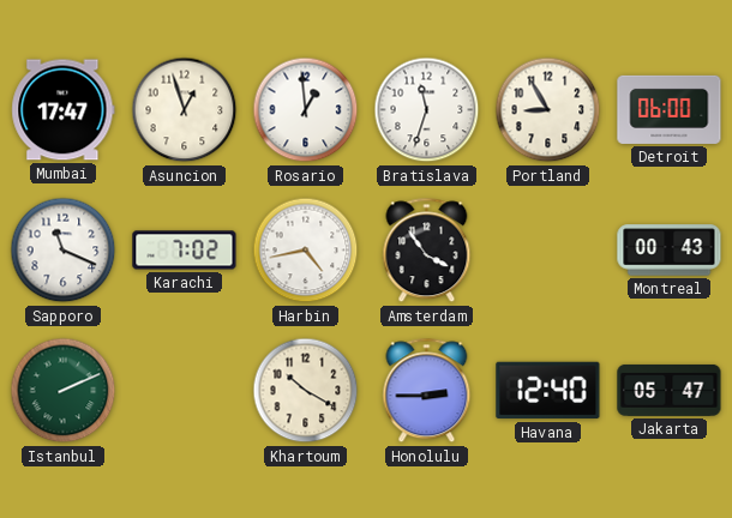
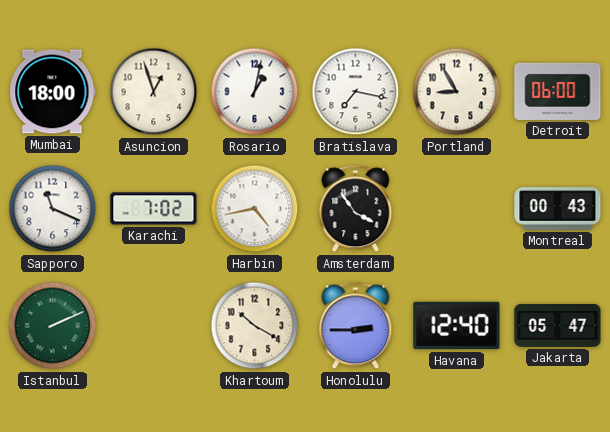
Mumbai: 17:47 -> 18:00 (53, 92)
Rosario: 12:59 -> 1:02 (255, 92)
Bratislava: 11:33 -> 7:17 (356, 92)
